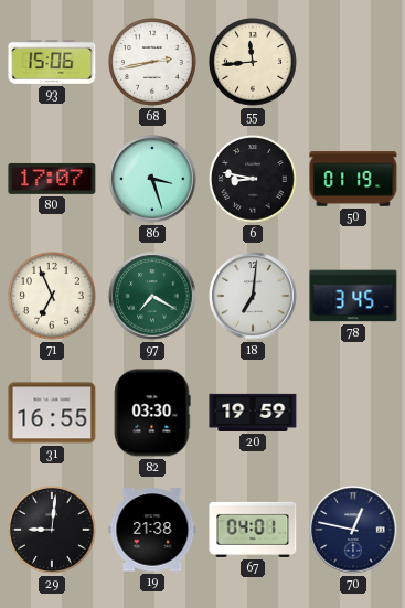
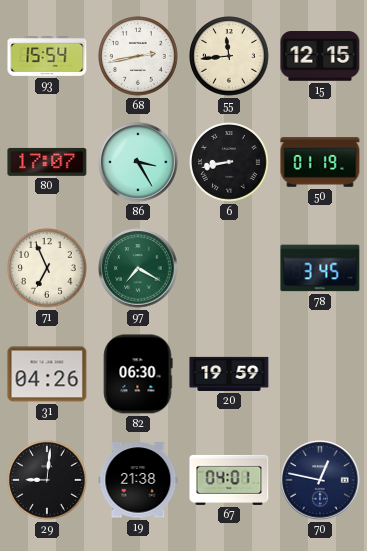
93: 15:06 -> 15:54 (47, 57)
15: none -> 12:15 (320, 57)
86: 3:27 -> 3:25 (138, 162)
6: 8:47 -> 8:43 (230, 163)
18: 7:01 -> none (253, 296)
31: 16:55 -> 04:26 (47, 374)
82: 03:30 -> 06:30 (138, 374)
